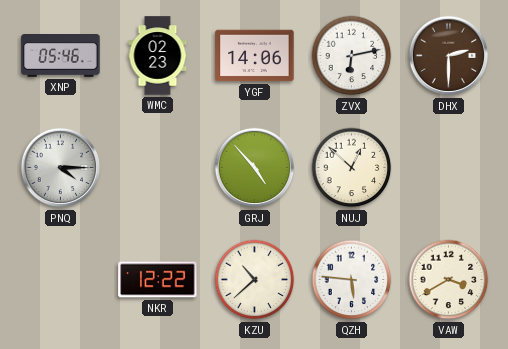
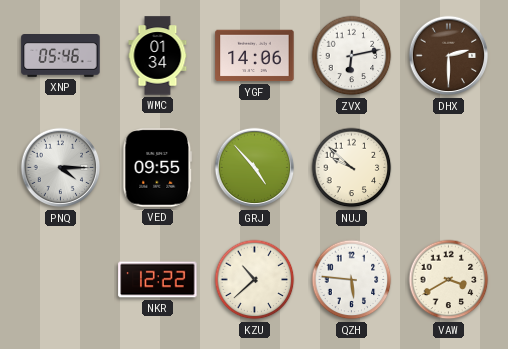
WMC: 02:23 -> 01:34 (158, 56)
VED: none -> 09:55 (158, 168)
NUJ: 12:52 -> 9:52 (352, 168)
